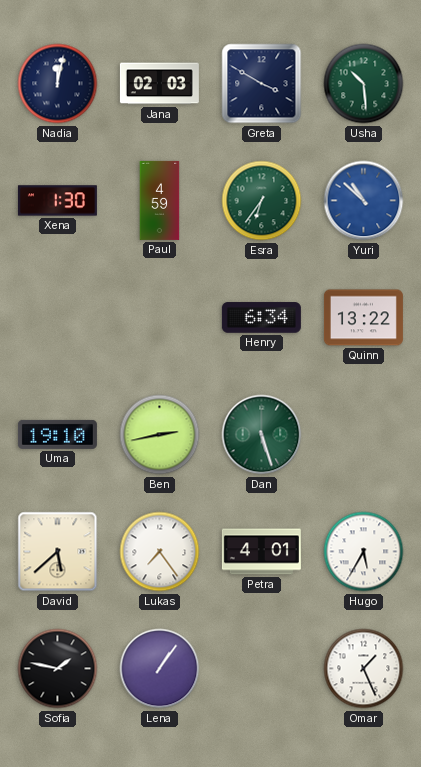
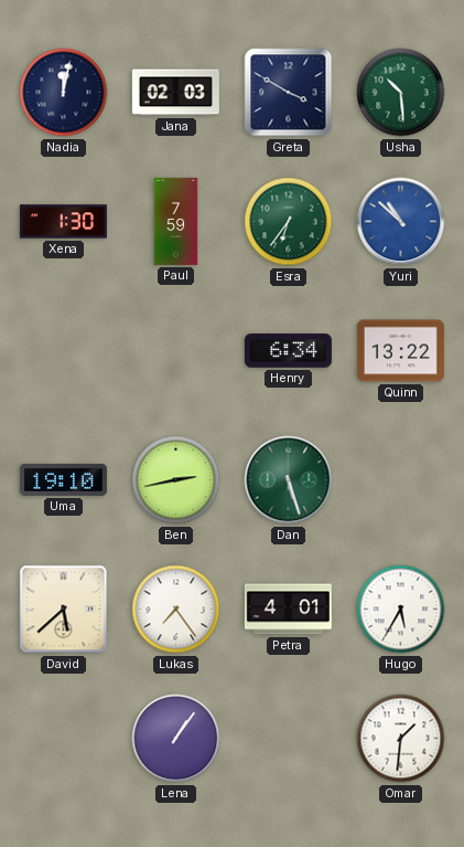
Paul: 4:59 -> 7:59 (176, 221)
Sofia: 1:47 -> none (58, 669)
Omar: 1:26 -> 1:31 (401, 739)
